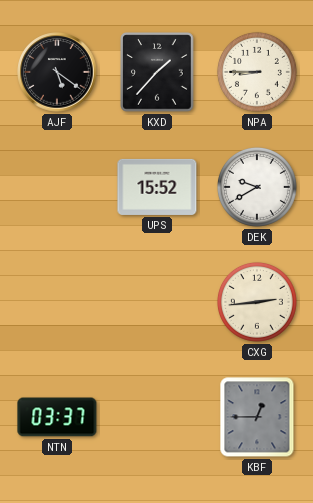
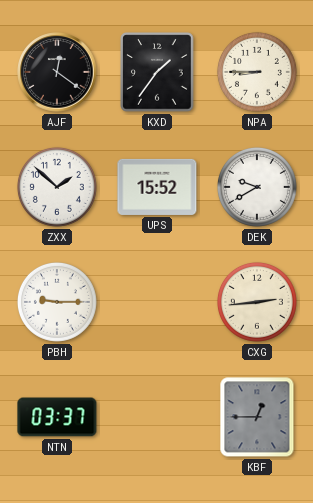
AJF: 5:21 -> 12:21 (57, 72)
KXD: 1:37 -> 1:36 (157, 72)
ZXX: none -> 1:52 (57, 187)
PBH: none -> 9:15 (57, 302)
